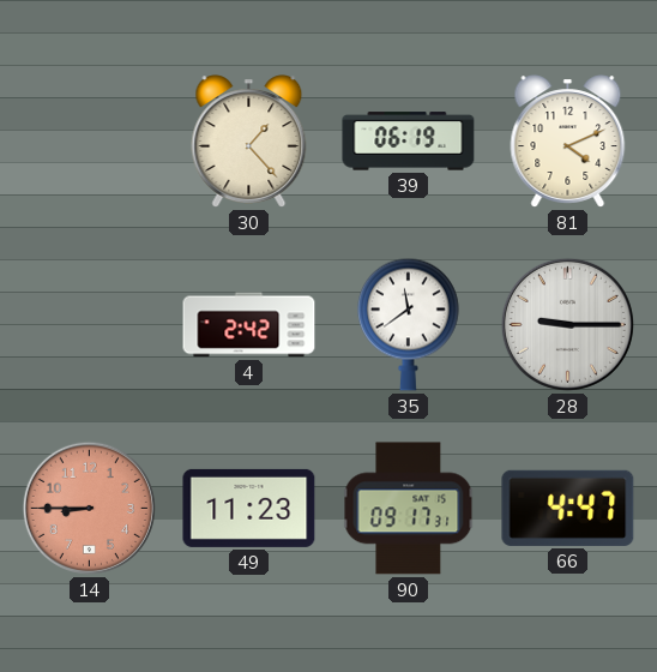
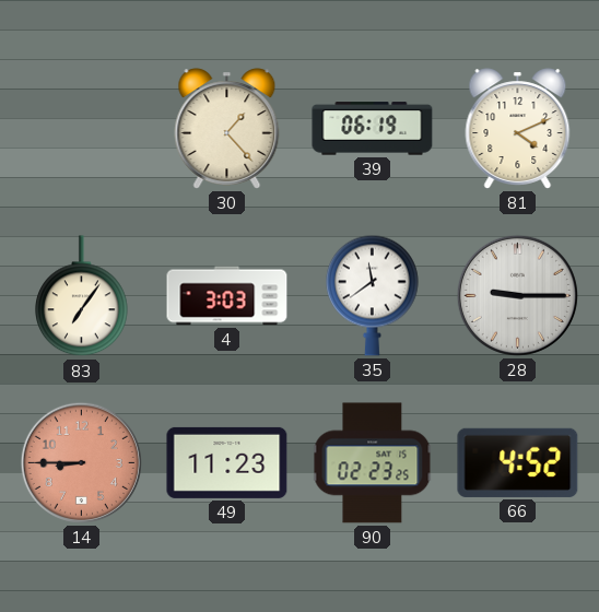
83: none -> 7:06 (82, 296)
4: 2:42 -> 3:03 (227, 296)
90: 09:17 -> 02:23 (373, 463)
66: 4:47 -> 4:52 (518, 462)
